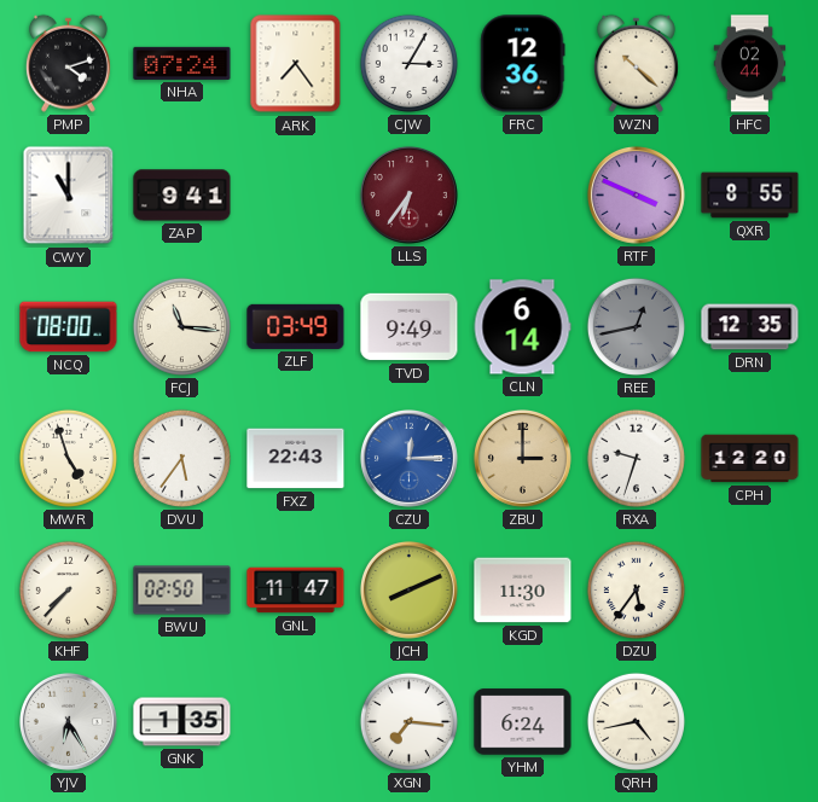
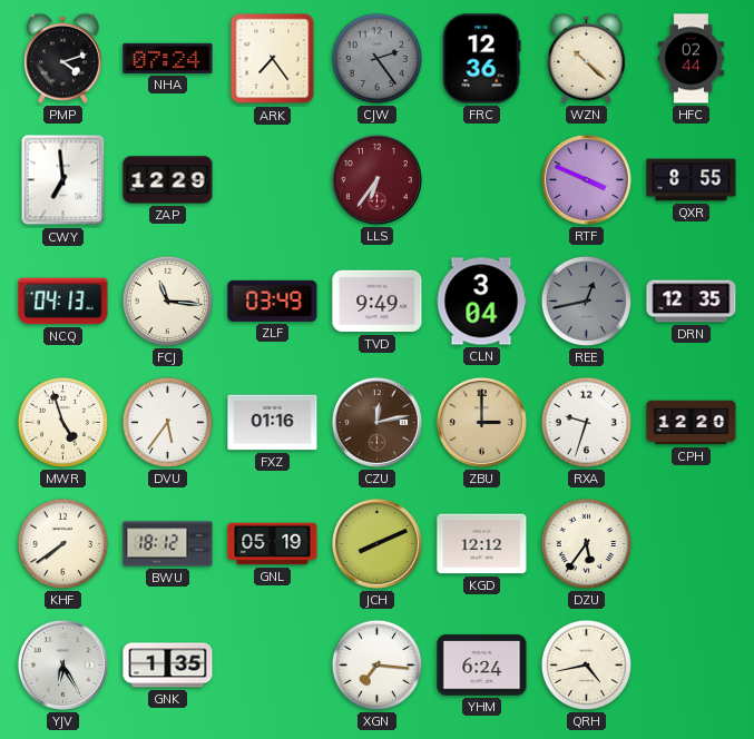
CJW: 3:05 -> 2:24 (376, 58)
CJW dial: white -> grey (376, 58)
CWY: 11:00 -> 6:59 (63, 180)
ZAP: 9:41 -> 12:29 (168, 180)
NCQ: 08:00 -> 04:13 (63, 302)
CLN: 6:14 -> 3:04 (481, 302)
FXZ: 22:43 -> 01:16 (273, 423)
CZU: 12:15 -> 12:13 (376, 422)
CZU dial: blue -> brown (376, 422)
KHF: 7:37 -> 7:39 (62, 543)
BWU: 02:50 -> 18:12 (168, 544)
GNL: 11:47 -> 05:19 (273, 544)
KGD: 11:30 -> 12:12 (482, 544)
